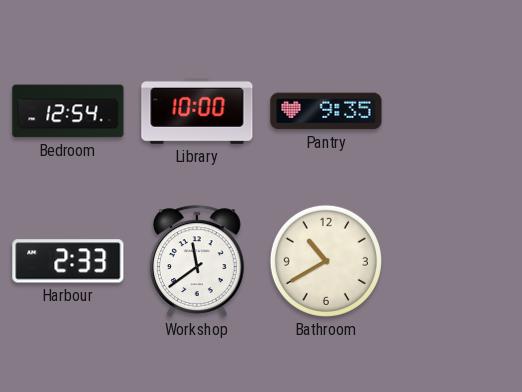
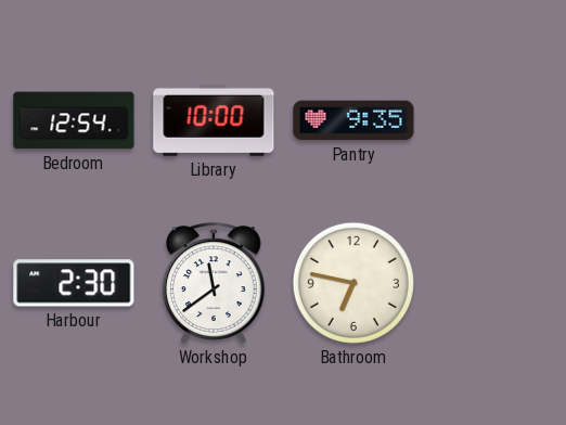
Harbour: 2:33 -> 2:30 (74, 283)
Bathroom: 10:40 -> 6:47 (353, 283)
